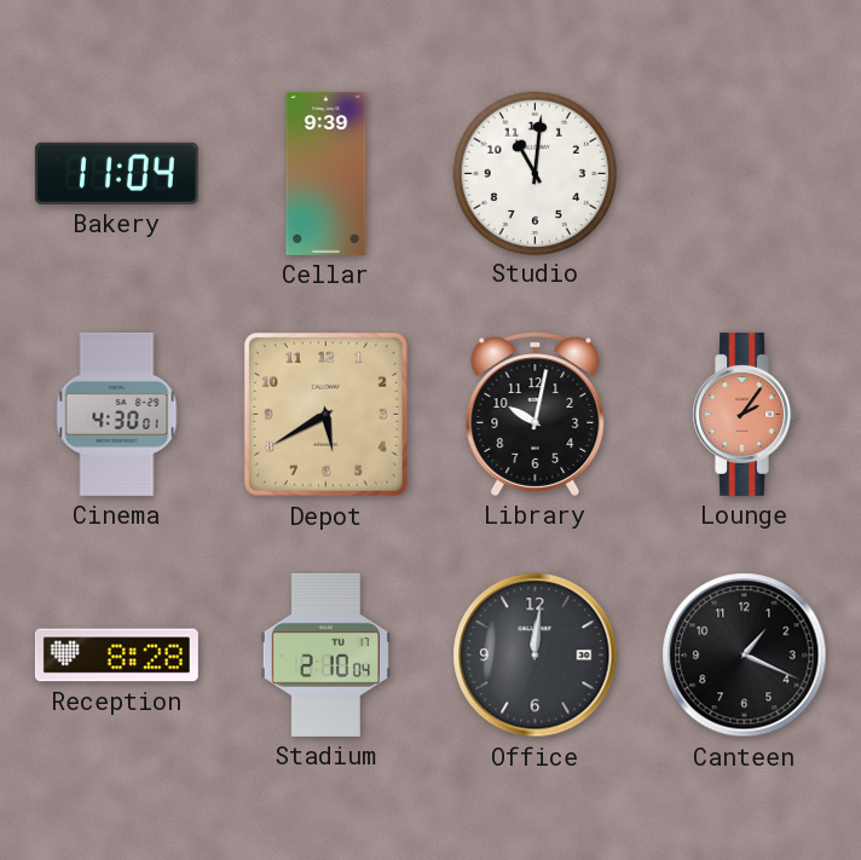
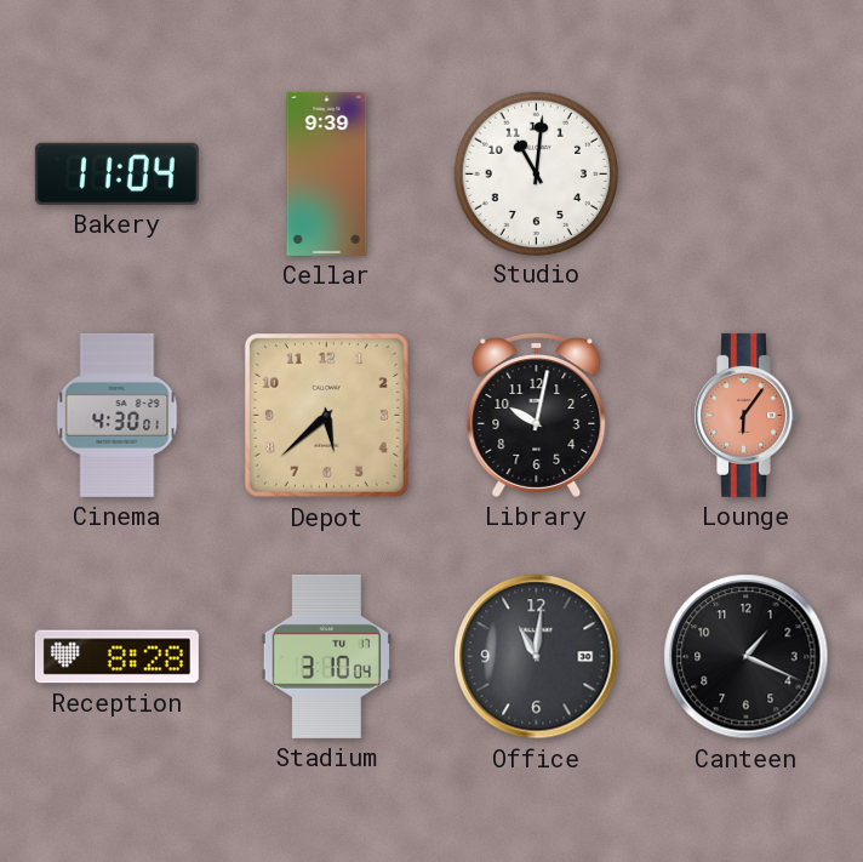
Depot: 5:40 -> 5:38 (326, 415)
Lounge: 2:06 -> 6:06 (745, 415)
Stadium: 2:10 -> 3:10 (326, 656)
Office: 12:01 -> 11:01 (537, 657)
